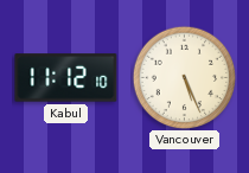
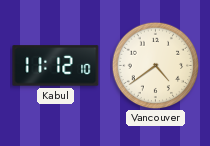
Vancouver: 5:26 -> 4:39 (155, 65)
